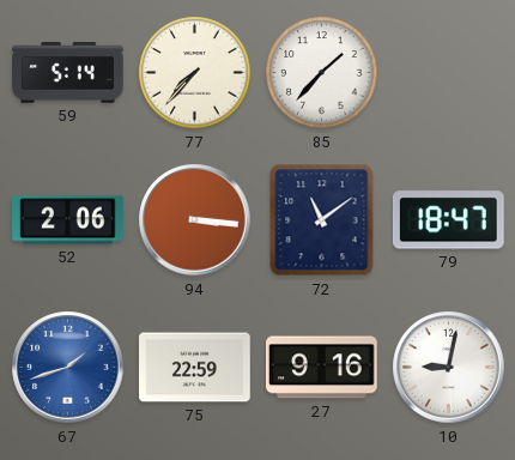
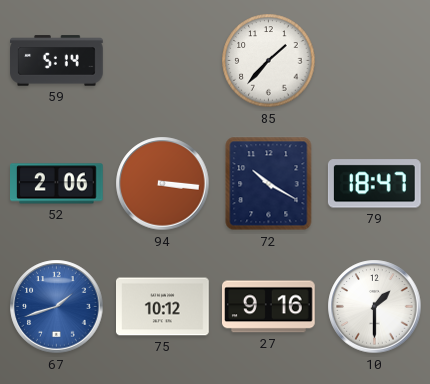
77: 7:37 -> none (195, 73)
72: 11:09 -> 10:20 (269, 184)
75: 22:59 -> 10:12 (163, 307)
10: 9:02 -> 1:30 (375, 307)
